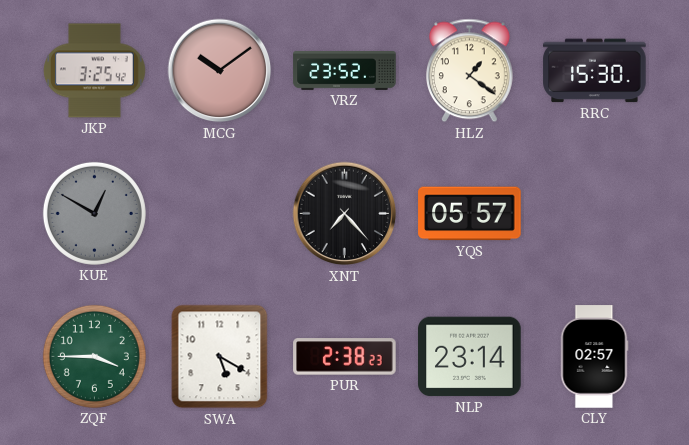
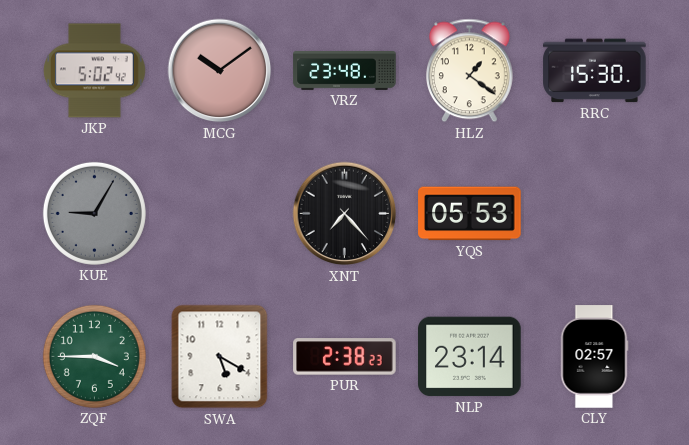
JKP: 3:25 -> 5:02 (94, 71)
VRZ: 23:52 -> 23:48 (345, 71)
KUE: 12:50 -> 9:05 (94, 213)
YQS: 05:57 -> 05:53 (470, 214)
